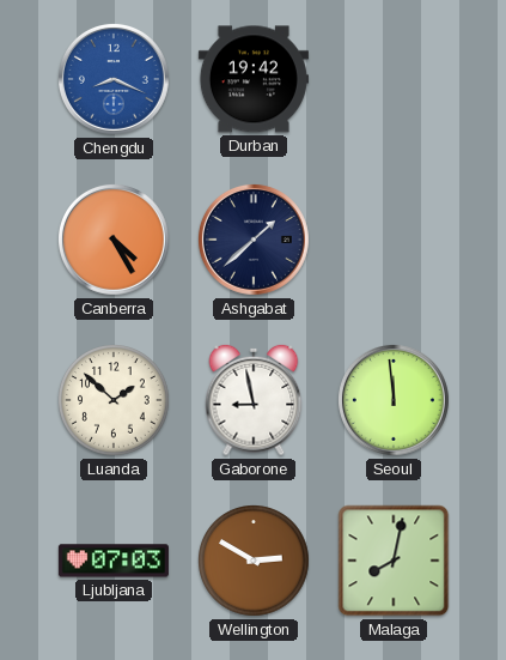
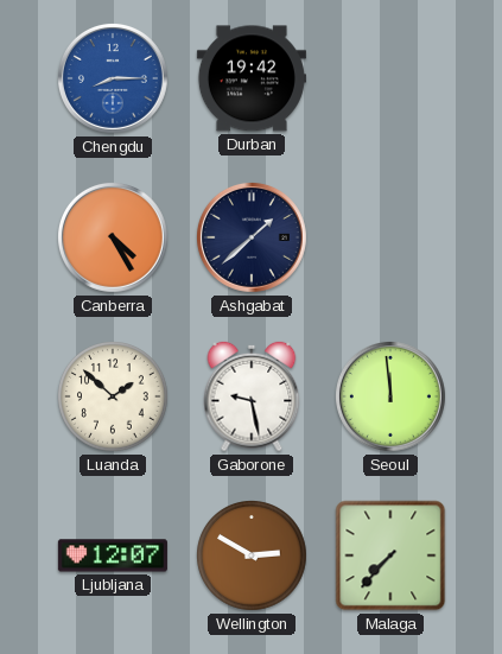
Chengdu: 8:19 -> 8:15 (113, 78)
Gaborone: 8:58 -> 9:28 (252, 396)
Ljubljana: 07:03 -> 12:07 (113, 555)
Malaga: 8:02 -> 7:37 (390, 555)
